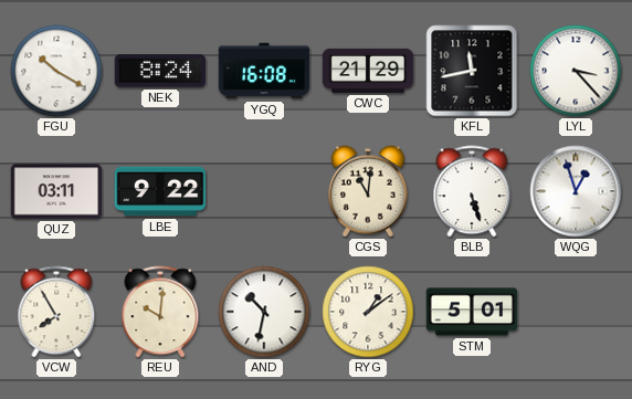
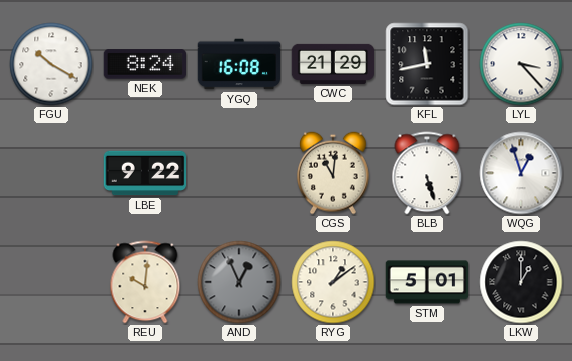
QUZ: 03:11 -> none (56, 191)
VCW: 7:55 -> none (56, 312)
AND: 10:32 -> 12:56 (239, 282)
AND dial: white -> grey (239, 282)
LKW: none -> 1:00 (521, 282)
